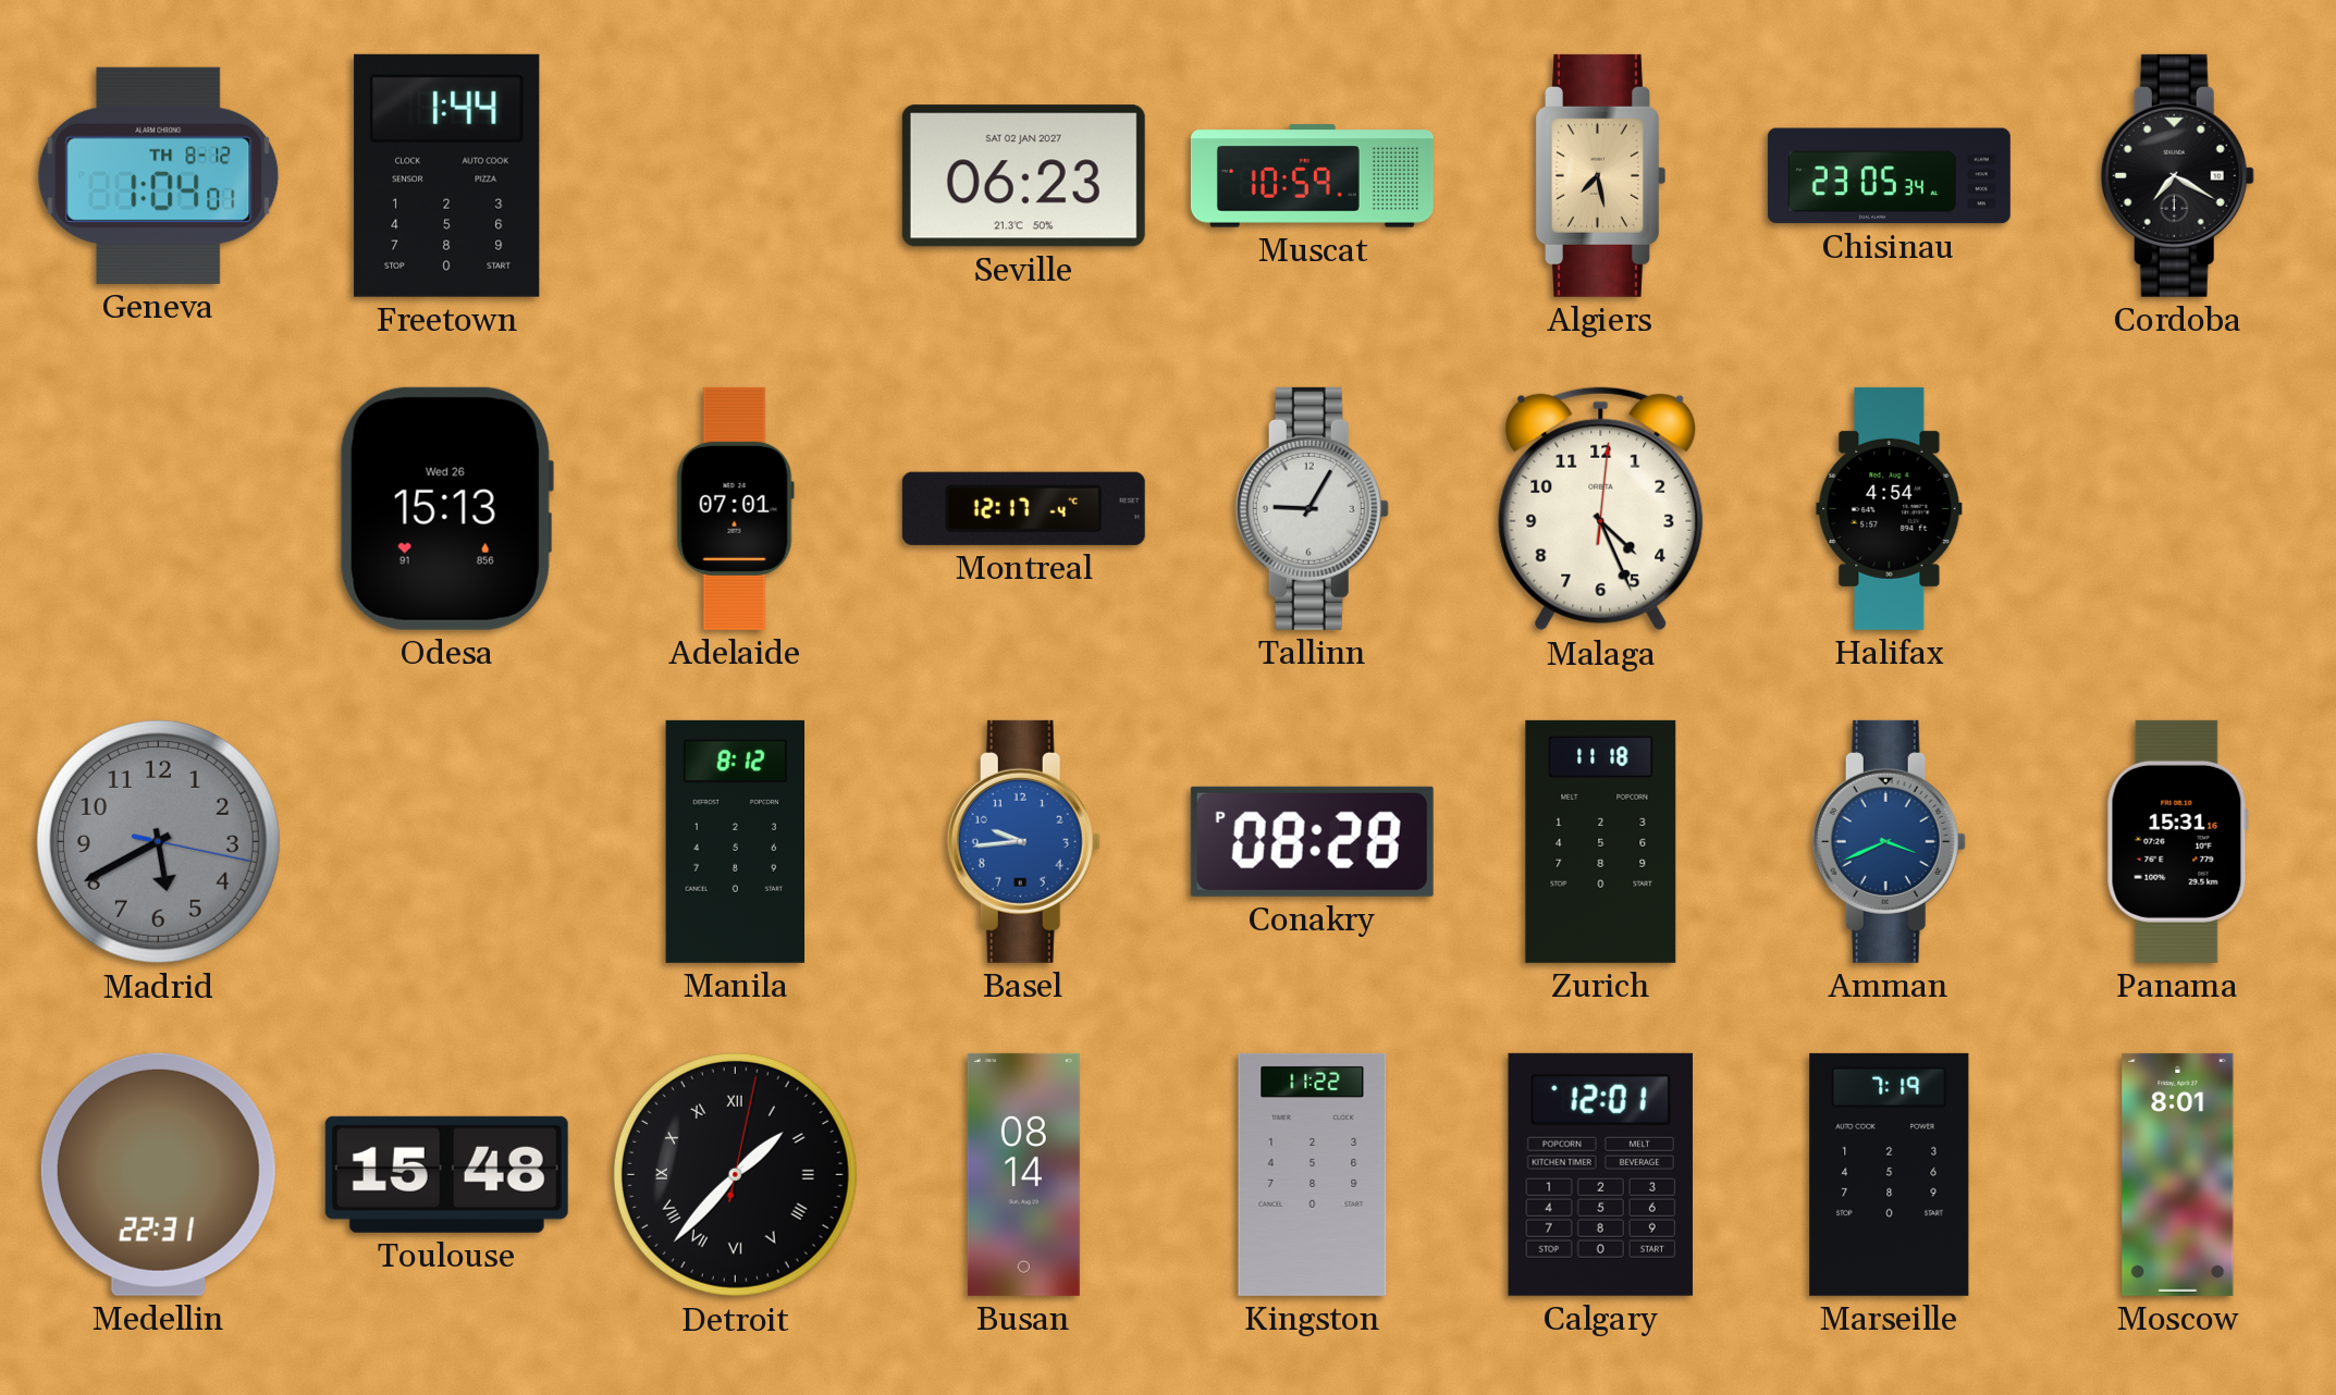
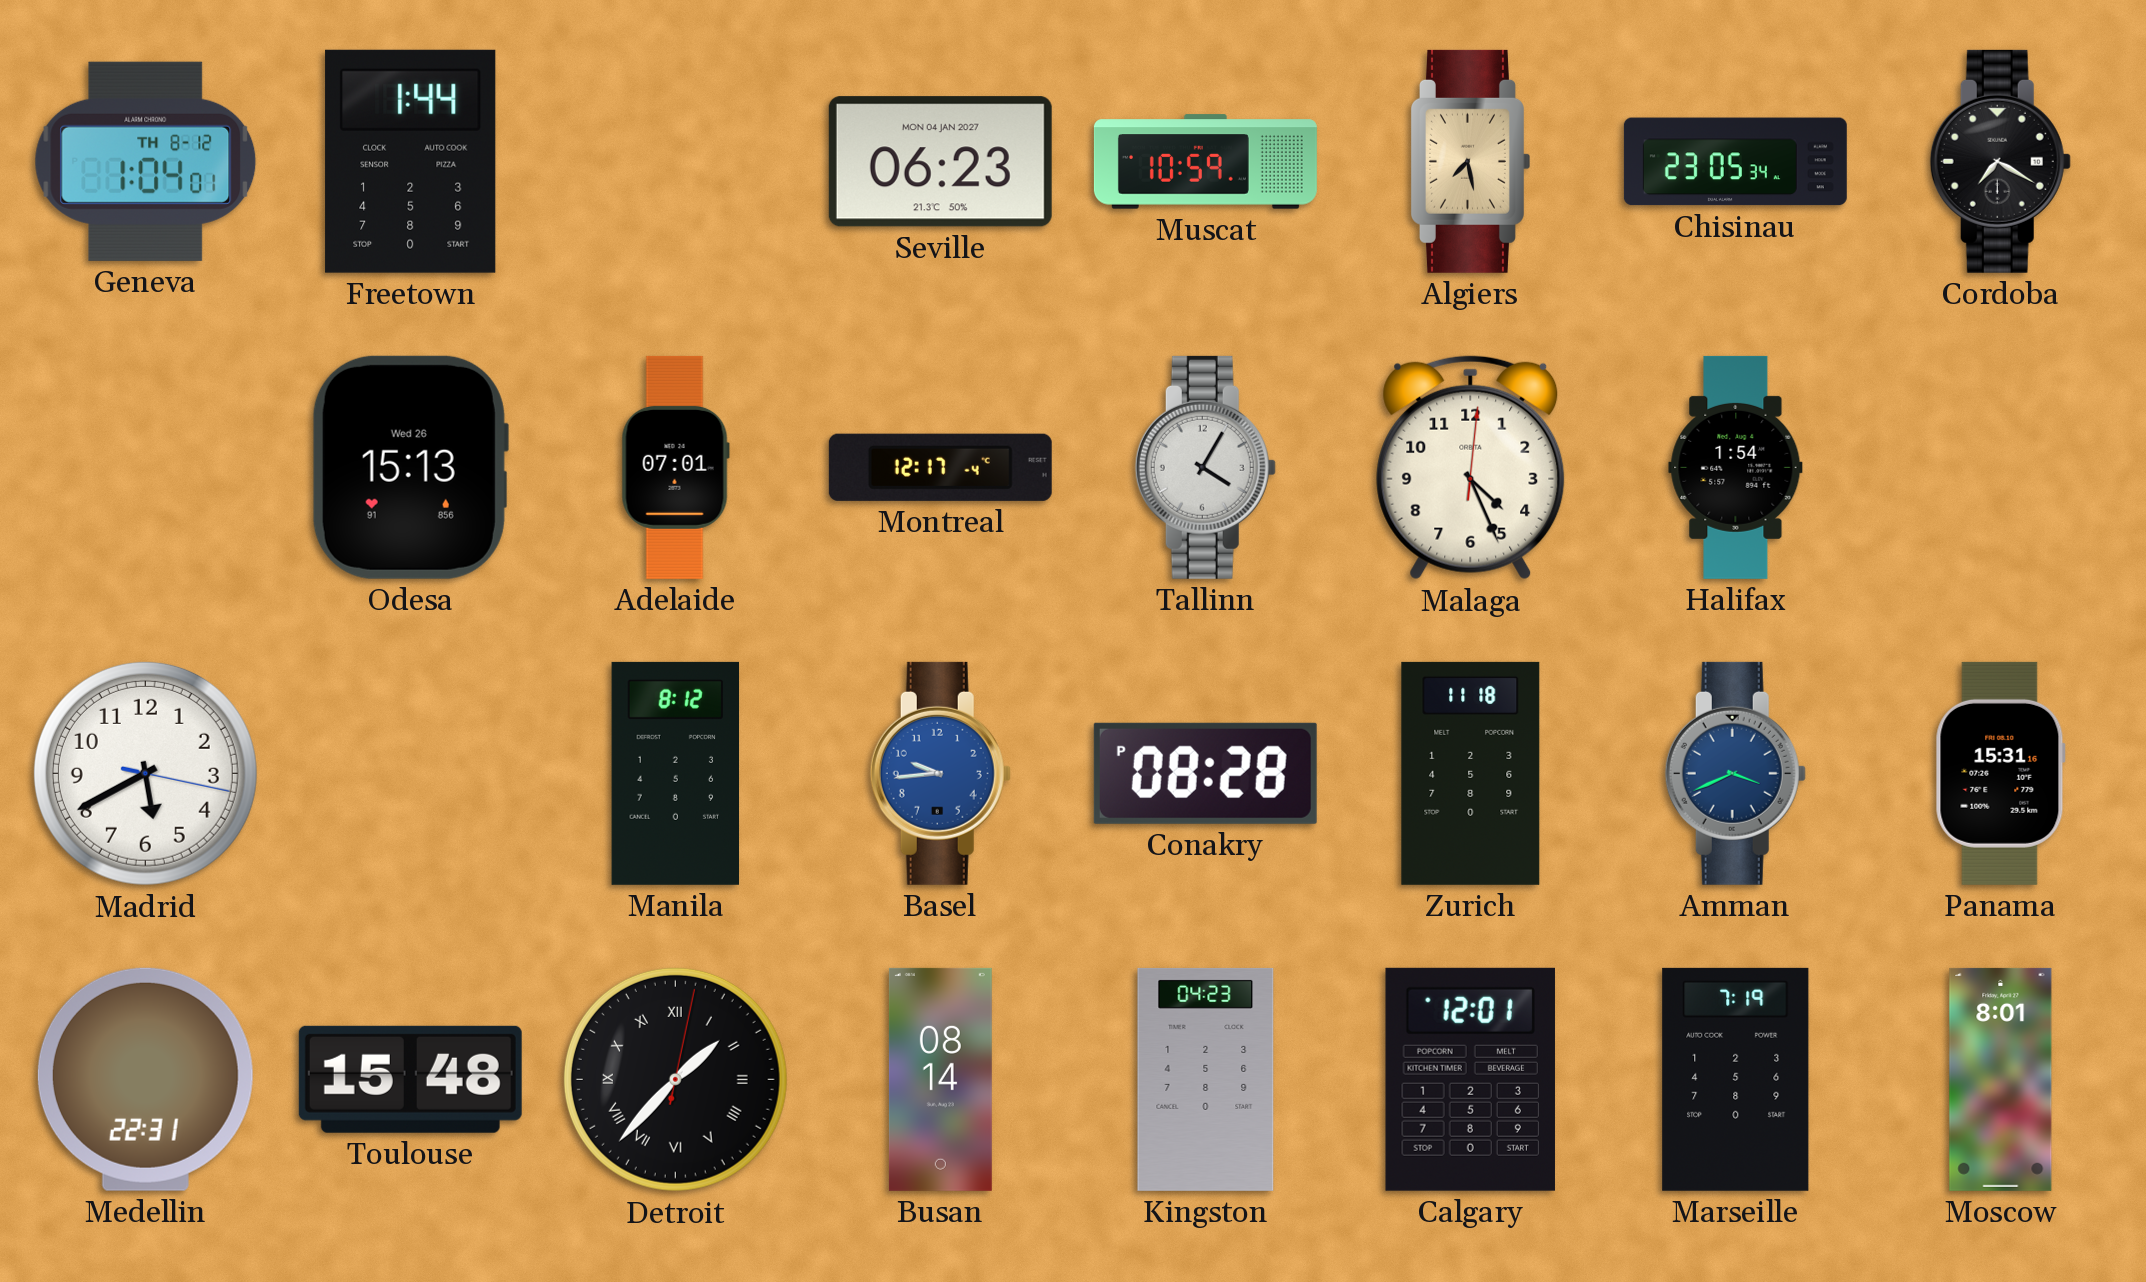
Seville date: SAT 02 JAN 2027 -> MON 04 JAN 2027 (940, 162)
Tallinn: 9:05 -> 4:05 (1205, 467)
Halifax: 4:54 -> 1:54 (1736, 467)
Madrid dial: grey -> white (145, 773)
Kingston: 11:22 -> 04:23 (1206, 1079)
